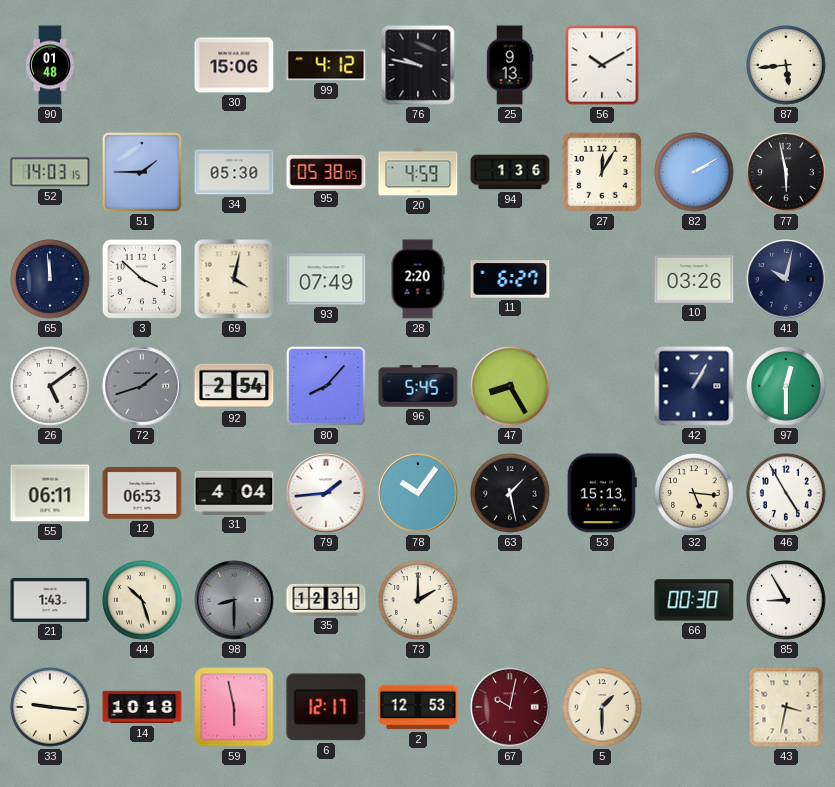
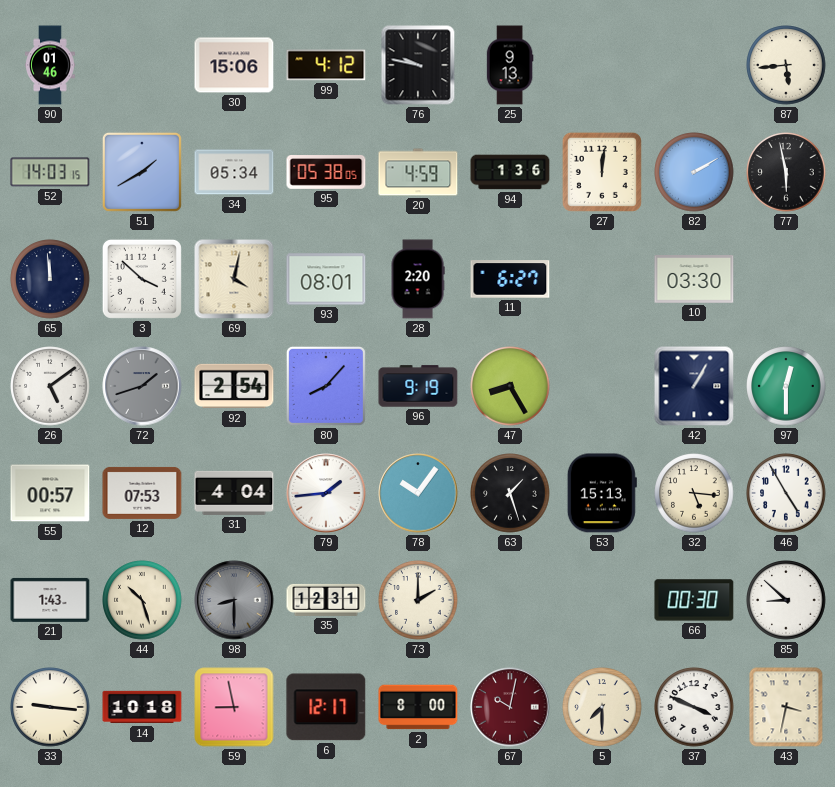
90: 01:48 -> 01:46 (50, 65)
56: 10:10 -> none (602, 65)
51: 1:45 -> 1:40 (142, 172)
34: 05:30 -> 05:34 (234, 172)
27: 12:05 -> 12:01 (602, 172)
93: 07:49 -> 08:01 (326, 279)
10: 03:26 -> 03:30 (694, 279)
41: 10:02 -> none (786, 279)
96: 5:45 -> 9:19 (418, 386)
55: 06:11 -> 00:57 (50, 493)
12: 06:53 -> 07:53 (142, 493)
63: 1:28 -> 1:27 (510, 493)
85: 8:55 -> 8:52 (786, 600)
59: 5:58 -> 8:58 (234, 707)
2: 12:53 -> 8:00 (418, 707)
5: 1:30 -> 7:30 (602, 707)
37: none -> 3:49 (694, 707)
